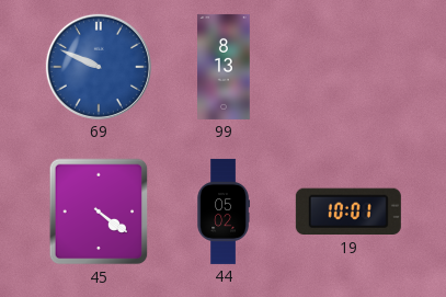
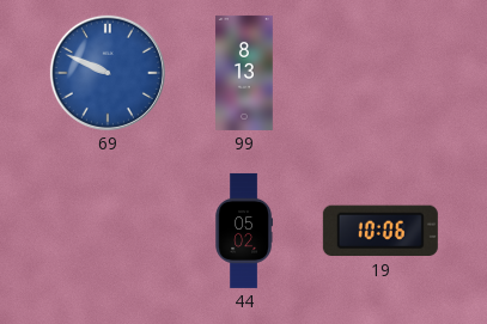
45: 4:21 -> none (99, 212)
19: 10:01 -> 10:06 (381, 231)
